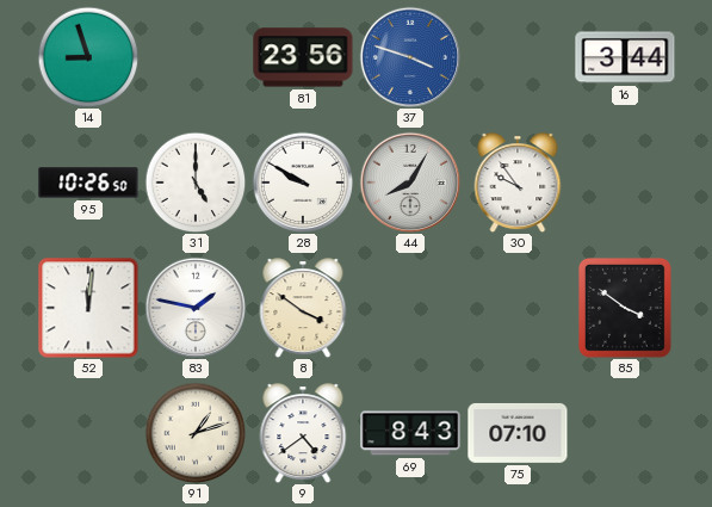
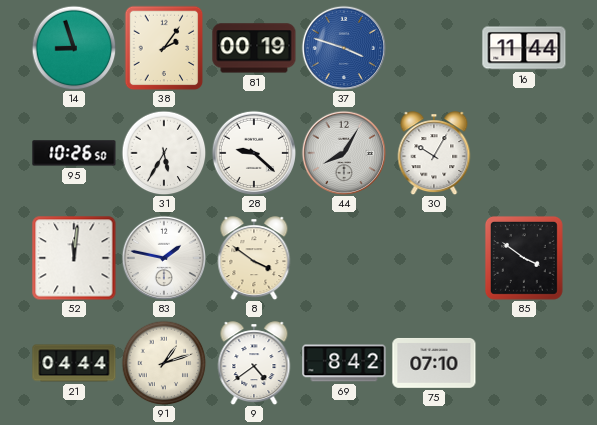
38: none -> 2:06 (164, 48)
81: 23:56 -> 00:19 (254, 48)
16: 3:44 -> 11:44 (524, 48)
31: 5:00 -> 5:35 (164, 153)
28: 9:50 -> 9:22 (253, 152)
30: 9:54 -> 10:05 (434, 153)
21: none -> 04:44 (74, 363)
69: 8:43 -> 8:42 (344, 363)
